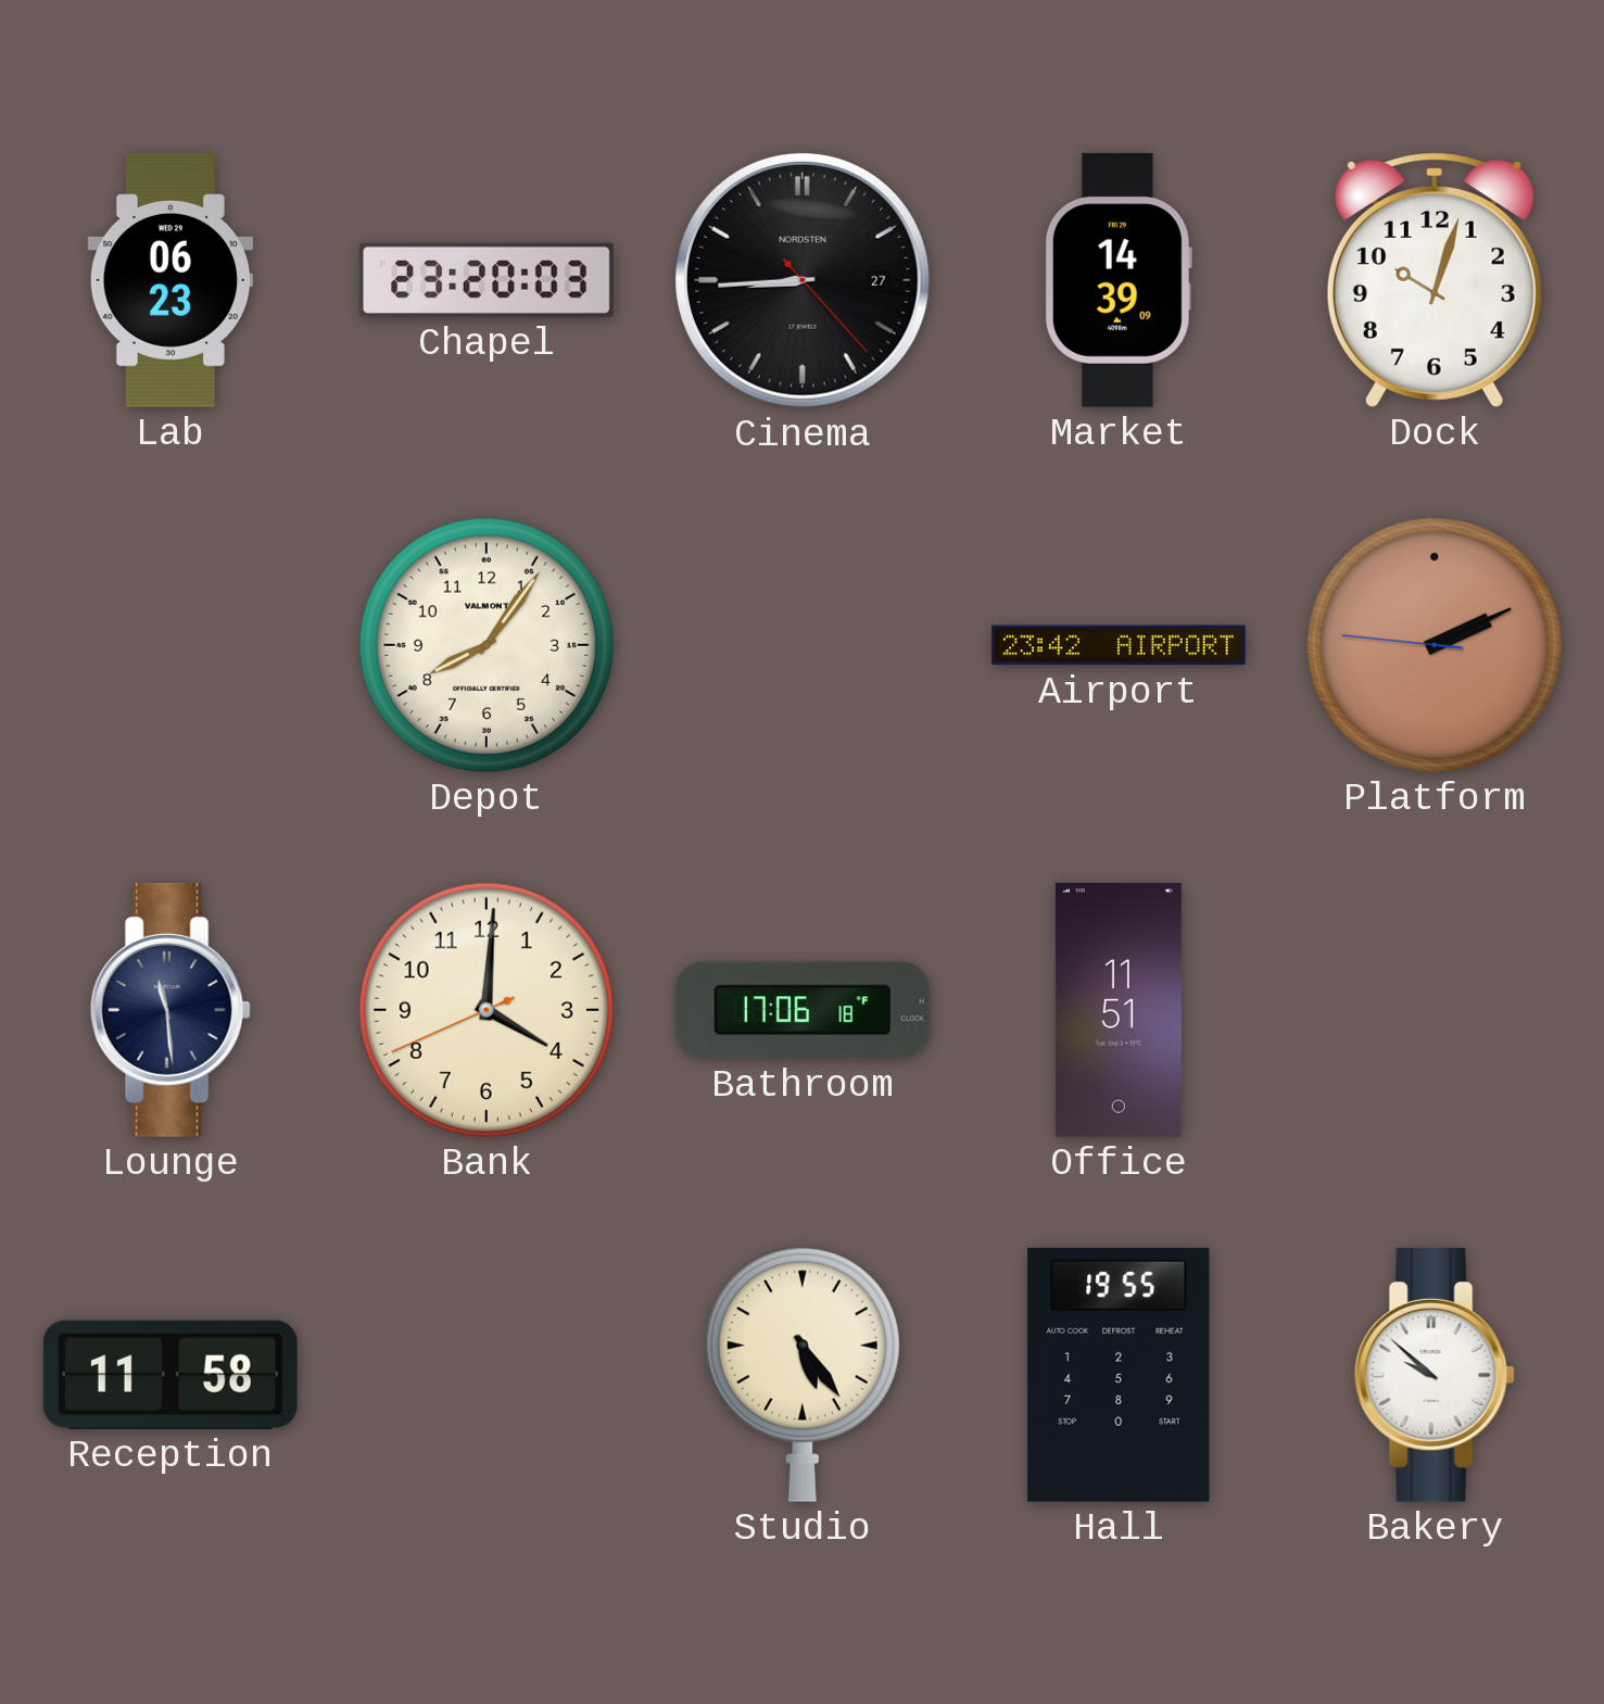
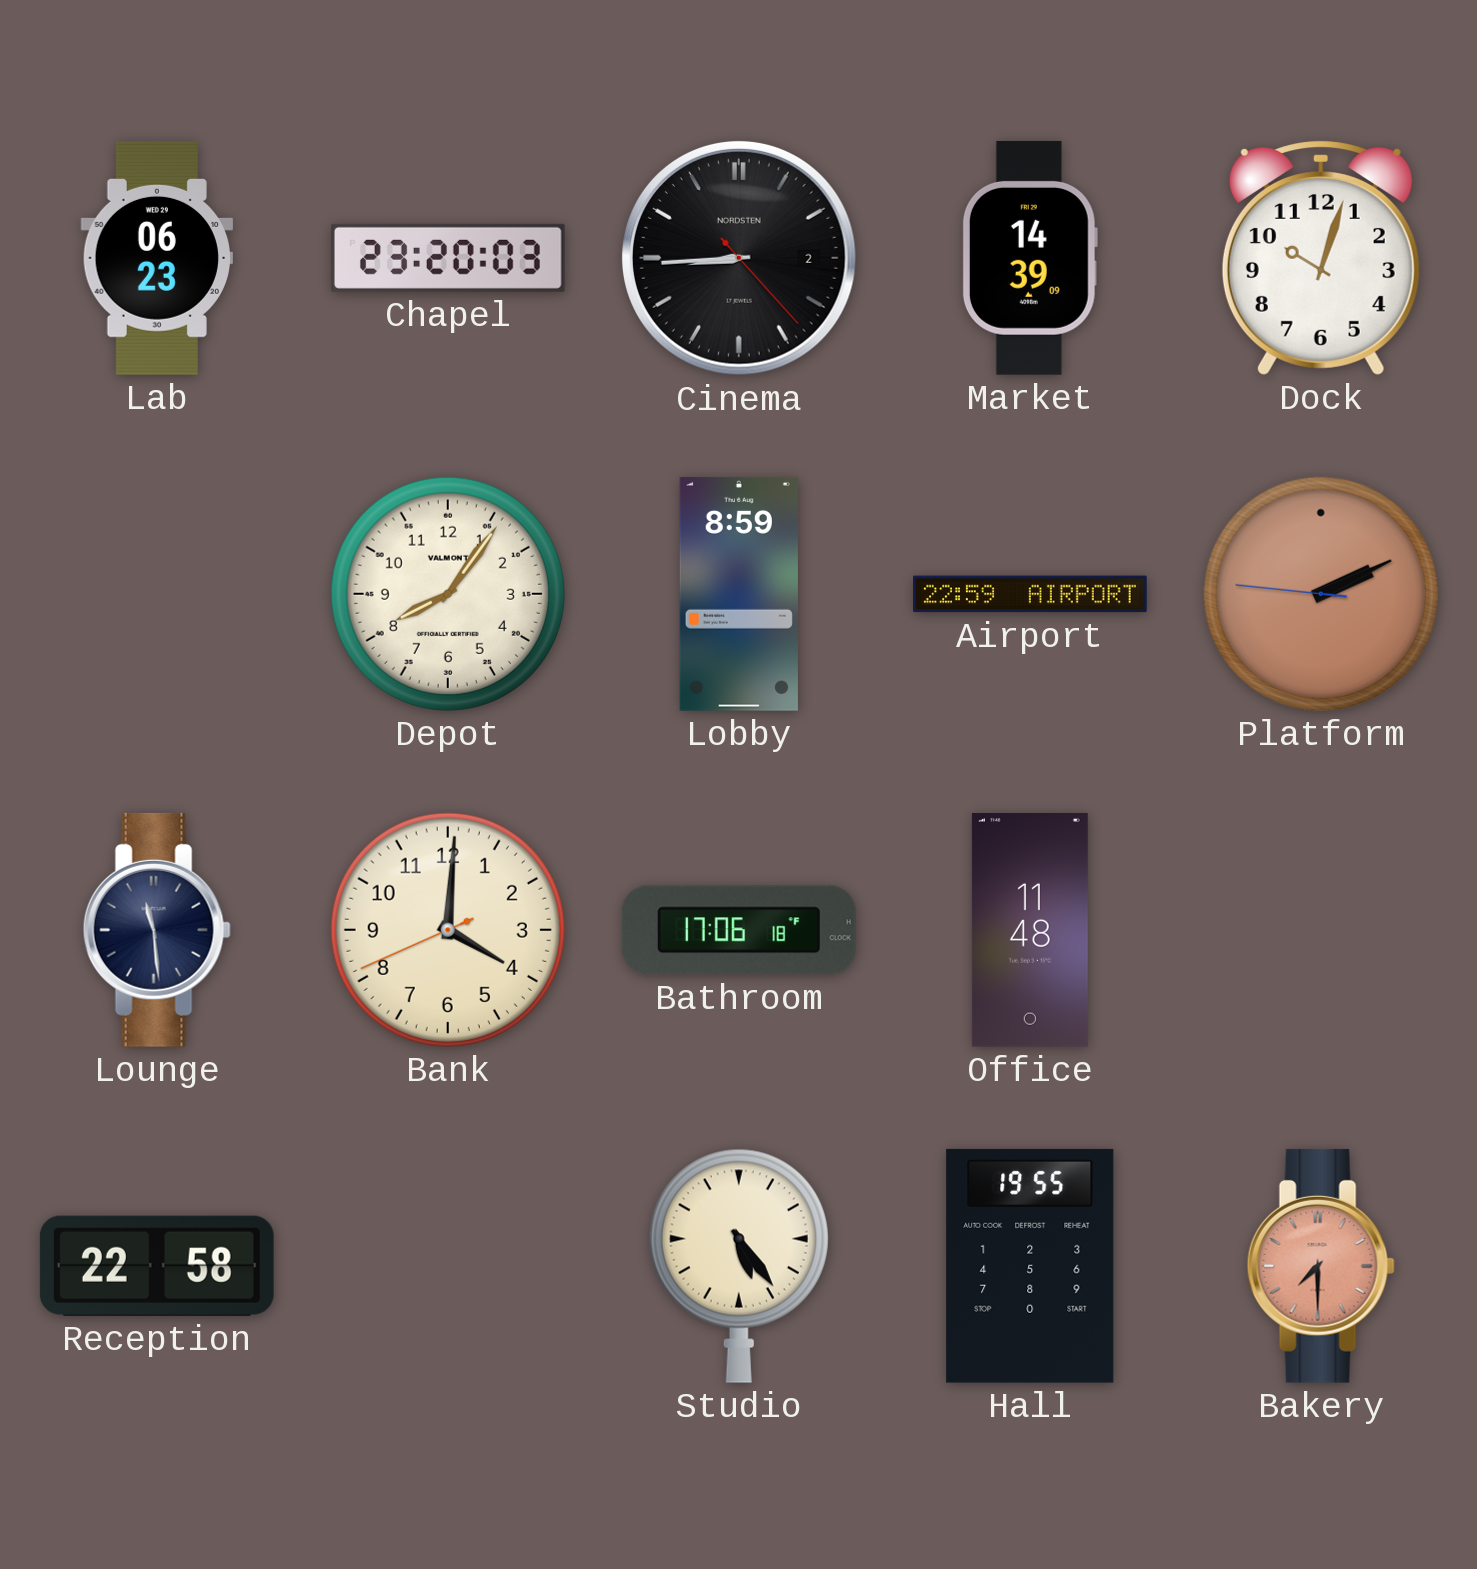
Cinema date: 27 -> 2 (739, 258)
Lobby: none -> 8:59 (739, 594)
Airport: 23:42 -> 22:59 (1031, 594)
Office: 11:51 -> 11:48 (1030, 930)
Reception: 11:58 -> 22:58 (157, 1266)
Bakery: 9:52 -> 7:30 (1321, 1266)
Bakery dial: white -> salmon (1321, 1266)
